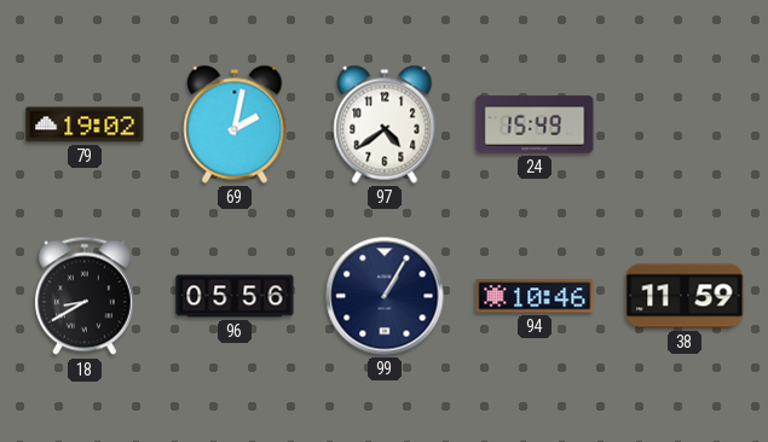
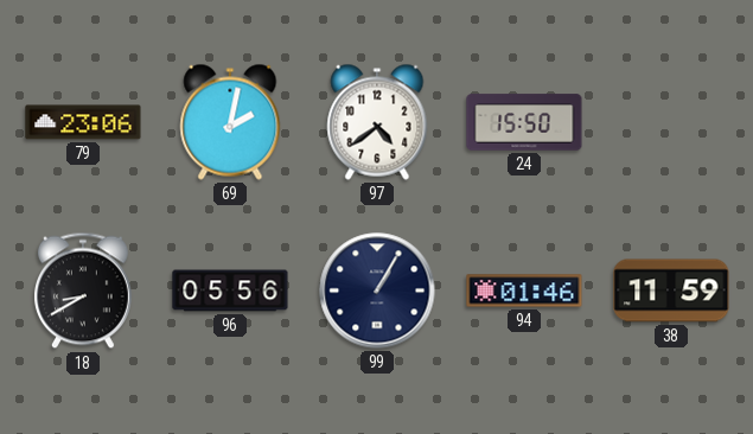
79: 19:02 -> 23:06 (83, 122)
24: 15:49 -> 15:50 (524, 122)
94: 10:46 -> 01:46 (524, 291)
